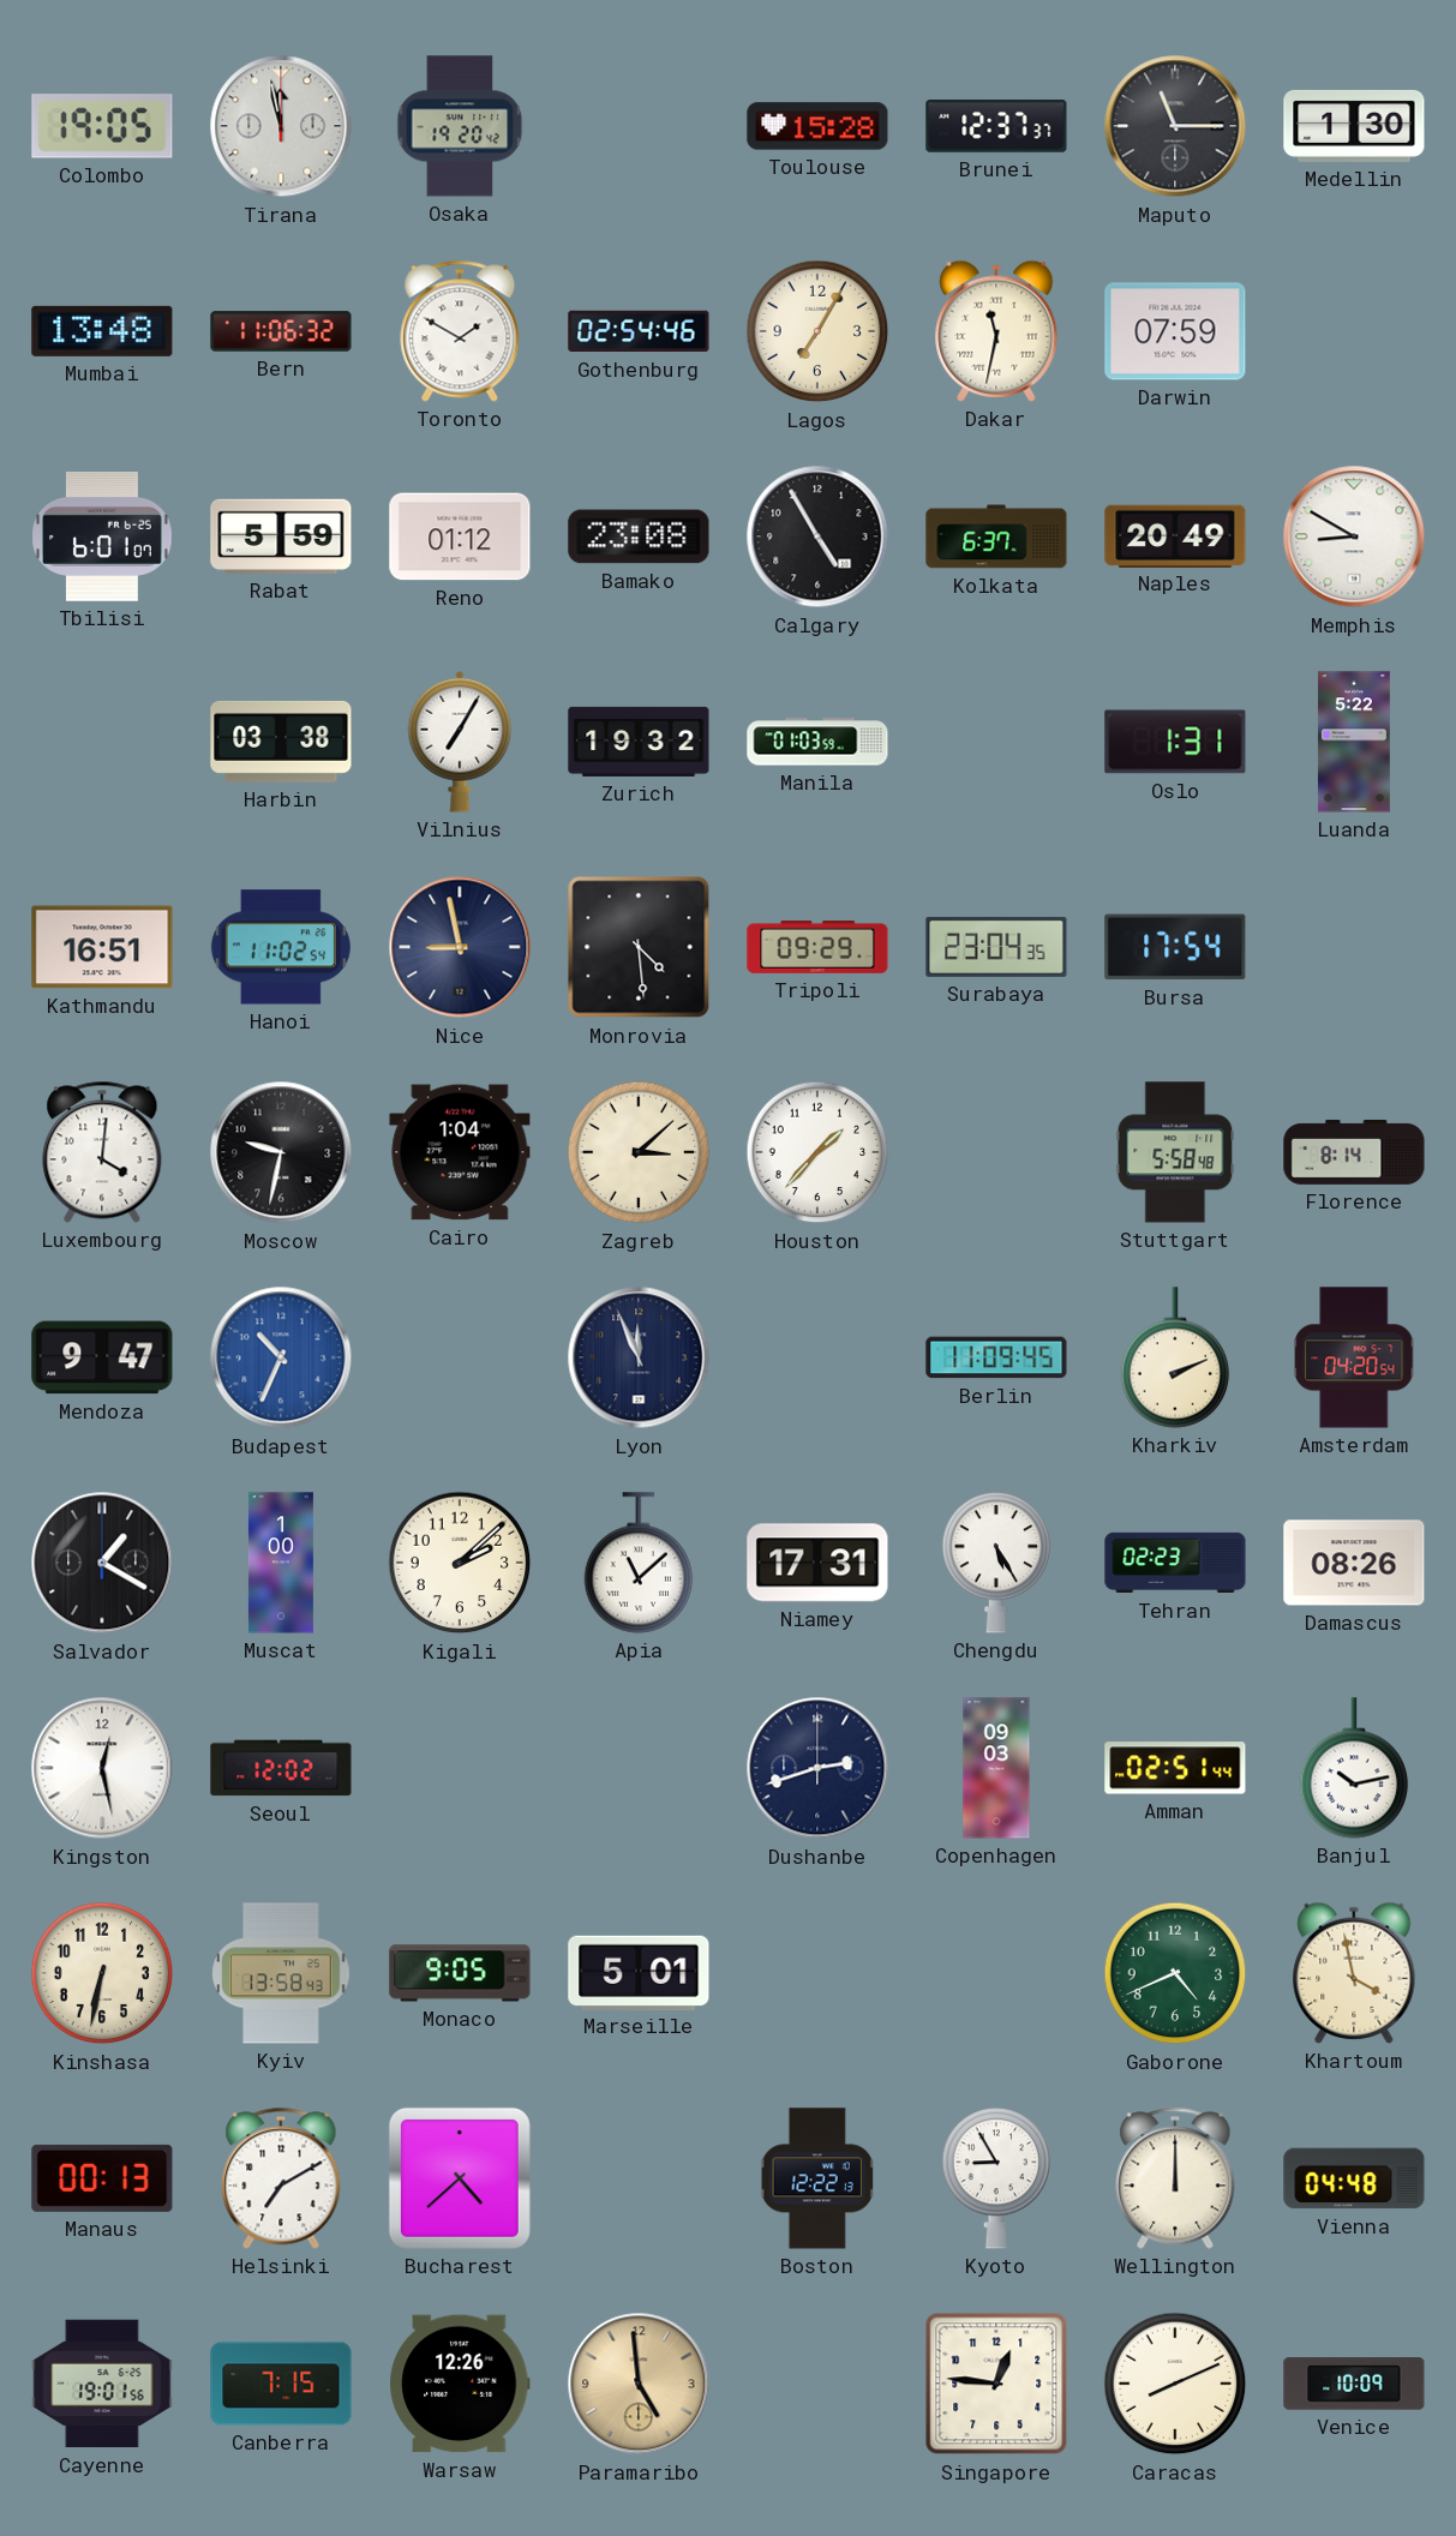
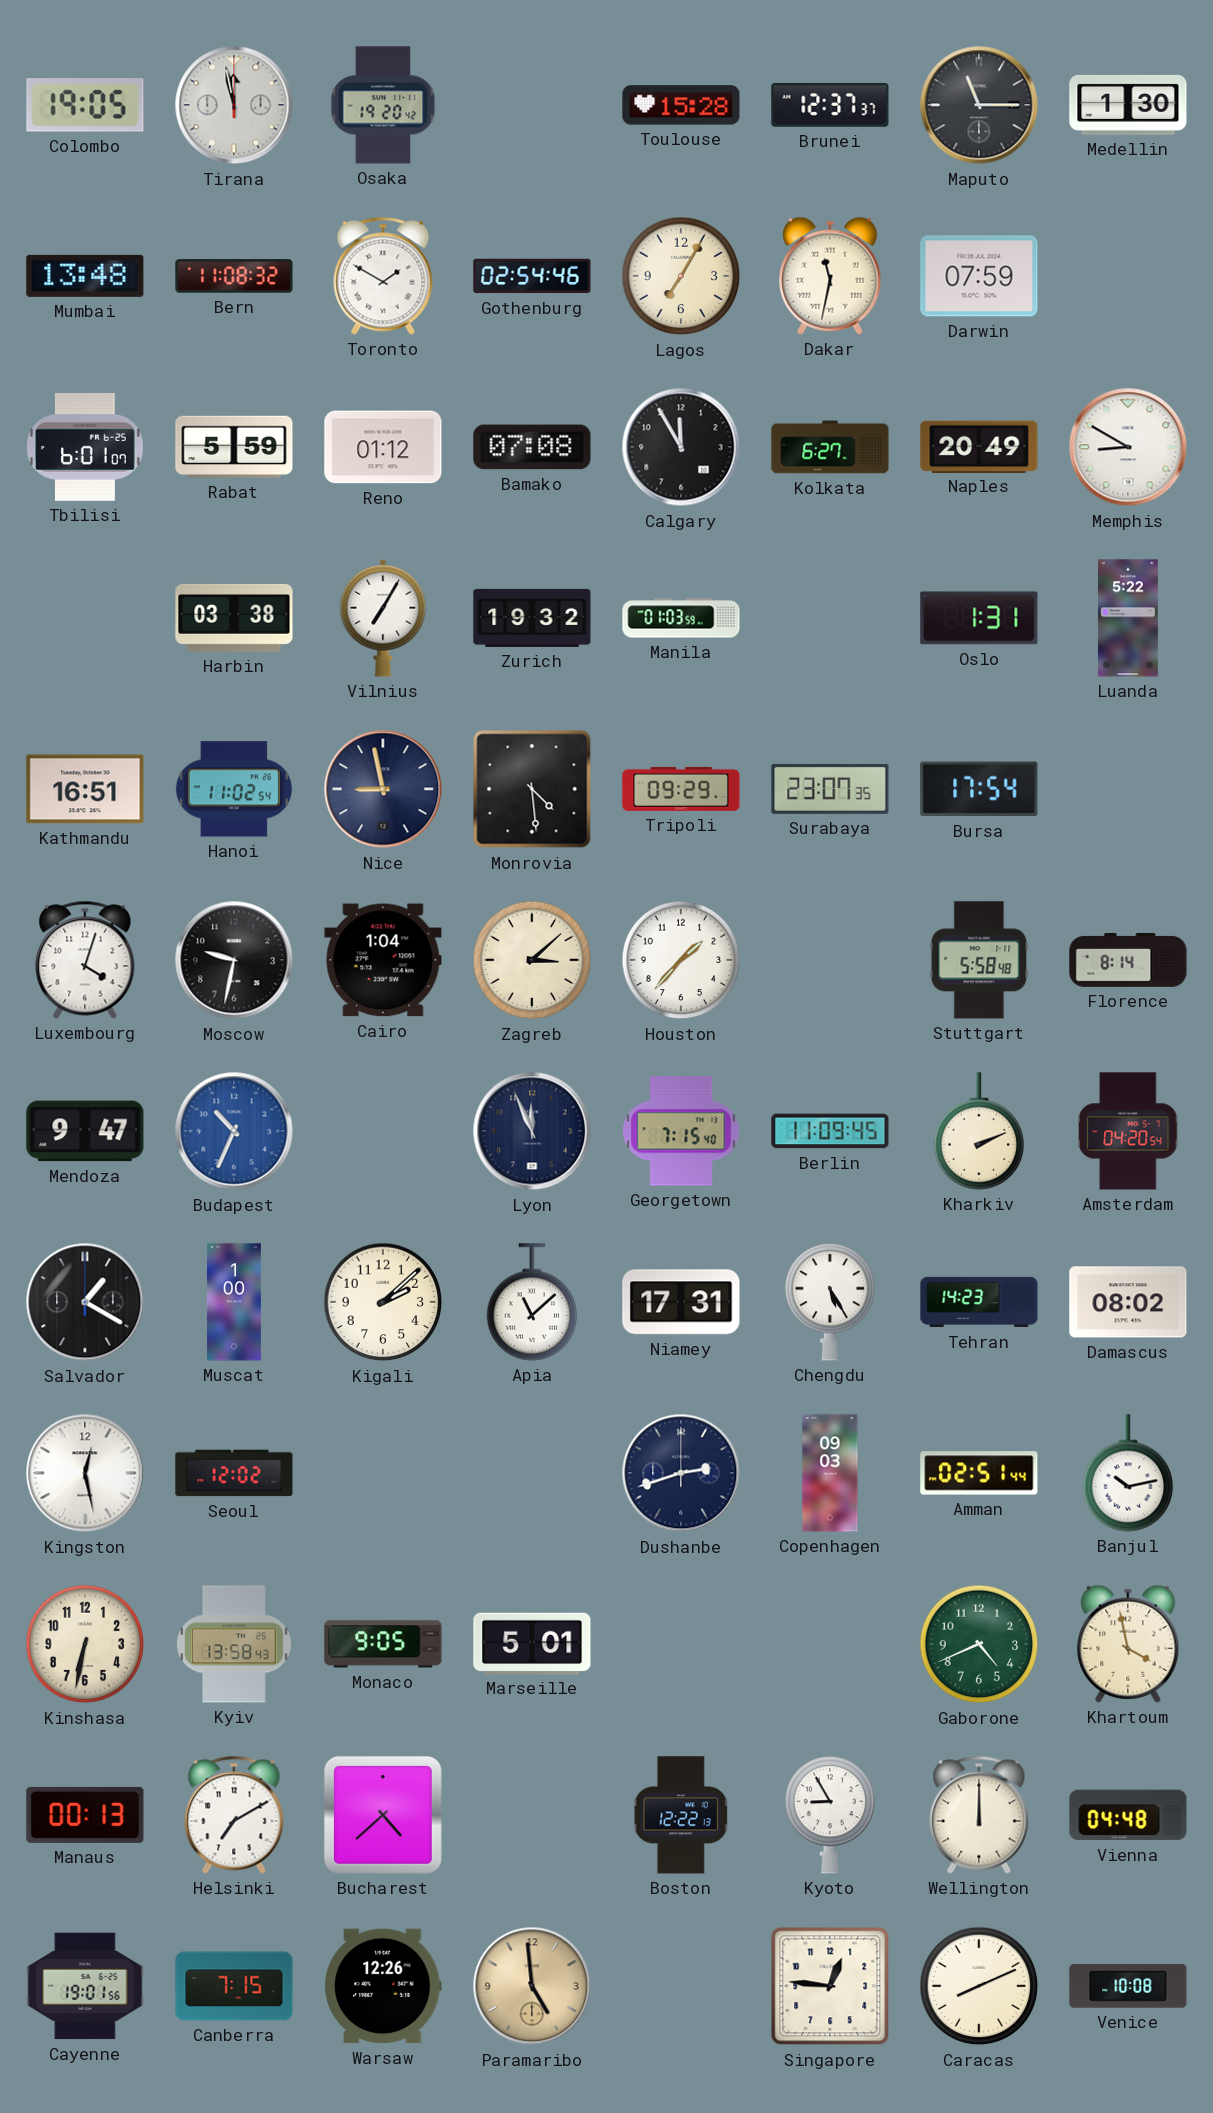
Bern: 11:06 -> 11:08 (234, 276)
Bamako: 23:08 -> 07:08 (532, 447)
Calgary: 4:55 -> 11:55 (681, 447)
Kolkata: 6:37 -> 6:27 (830, 447)
Surabaya: 23:04 -> 23:07 (830, 789)
Luxembourg: 4:01 -> 4:03 (85, 960)
Georgetown: none -> 7:15 (681, 1131)
Tehran: 02:23 -> 14:23 (979, 1302)
Damascus: 08:26 -> 08:02 (1128, 1302)
Venice: 10:09 -> 10:08 (1128, 1986)
